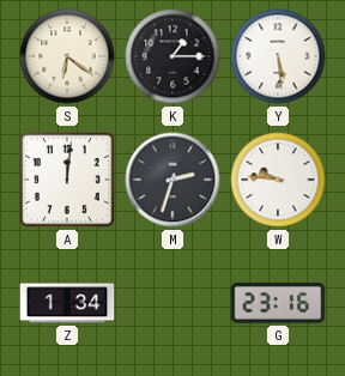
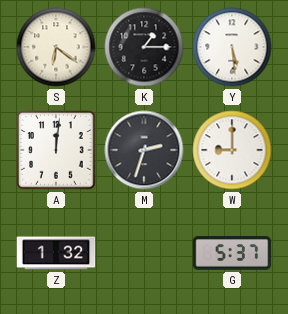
W: 9:46 -> 9:00 (232, 150)
Z: 1:34 -> 1:32 (56, 253)
G: 23:16 -> 5:37 (232, 253)
